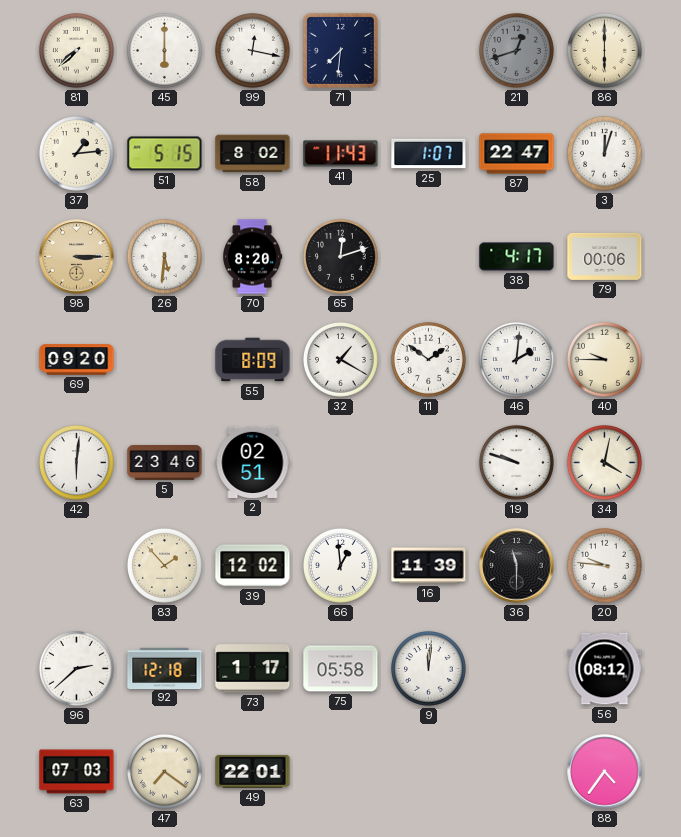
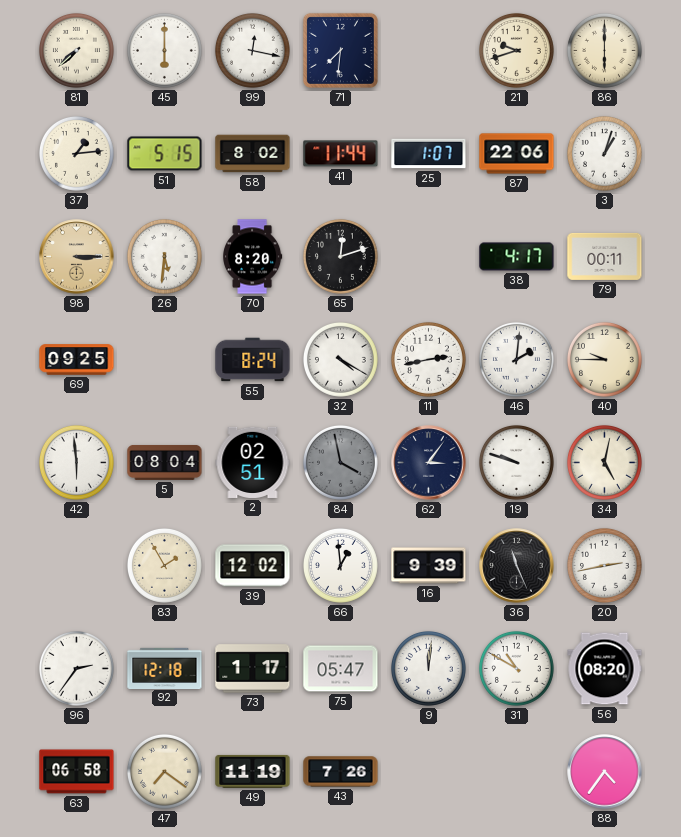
21: 12:42 -> 9:42 (516, 50)
21 dial: grey -> cream (516, 50)
41: 11:43 -> 11:44 (341, 154)
87: 22:47 -> 22:06 (517, 154)
3: 12:03 -> 1:03 (604, 153)
79: 00:06 -> 00:11 (605, 256)
69: 09:20 -> 09:25 (77, 360)
55: 8:09 -> 8:24 (253, 360)
32: 1:20 -> 4:20 (340, 359)
11: 1:51 -> 2:43 (428, 359)
42: 6:01 -> 5:59 (76, 462)
5: 23:46 -> 08:04 (165, 462)
84: none -> 3:58 (340, 462)
62: none -> 3:06 (429, 463)
34: 4:02 -> 5:02 (604, 462)
83: 1:53 -> 1:55 (164, 565)
16: 11:39 -> 9:39 (429, 566)
36: 11:30 -> 11:26 (517, 566)
20: 9:46 -> 2:43 (604, 565)
96: 2:38 -> 2:36 (76, 668)
75: 05:58 -> 05:47 (341, 669)
31: none -> 10:50 (516, 668)
56: 08:12 -> 08:20 (605, 669)
63: 07:03 -> 06:58 (77, 772)
49: 22:01 -> 11:19 (253, 771)
43: none -> 7:26 (341, 772)
